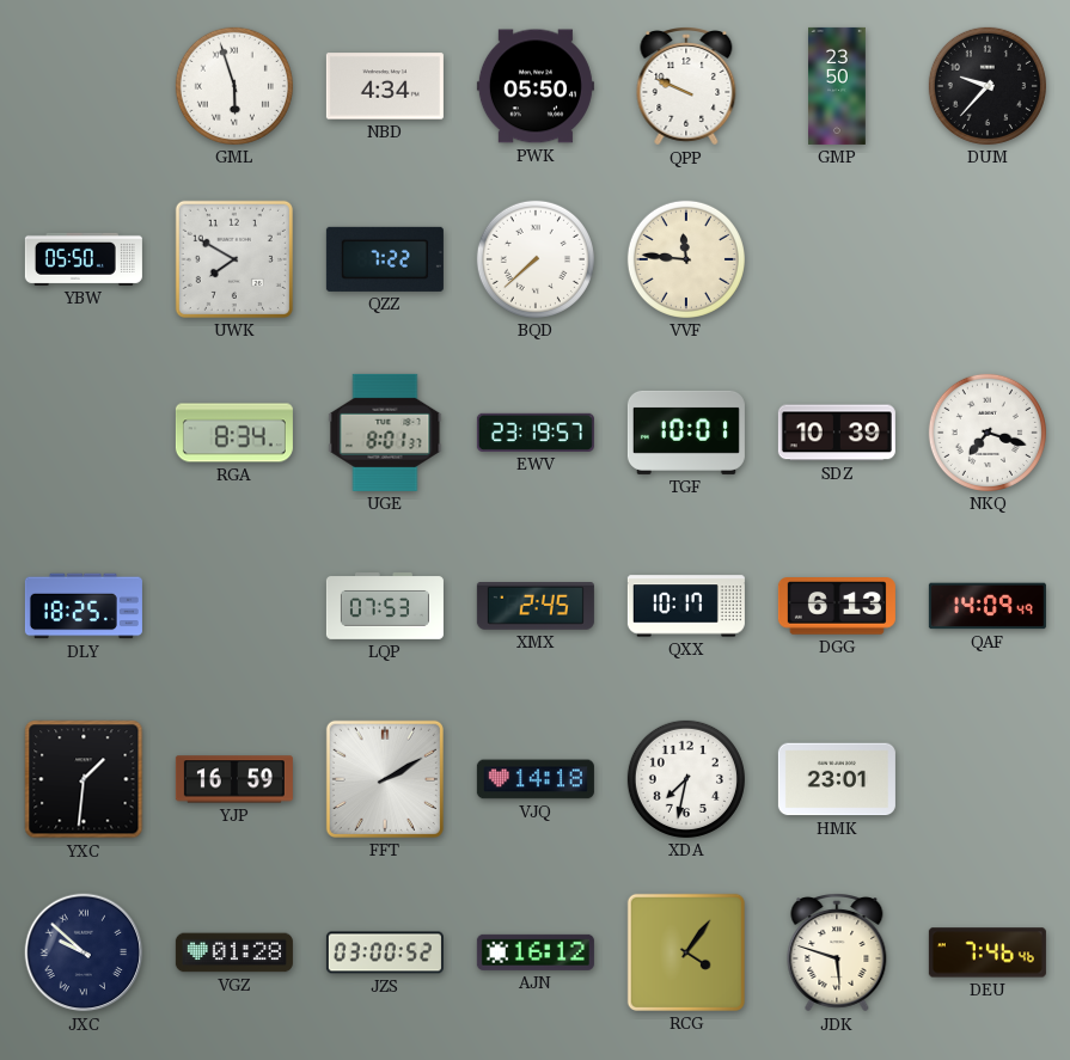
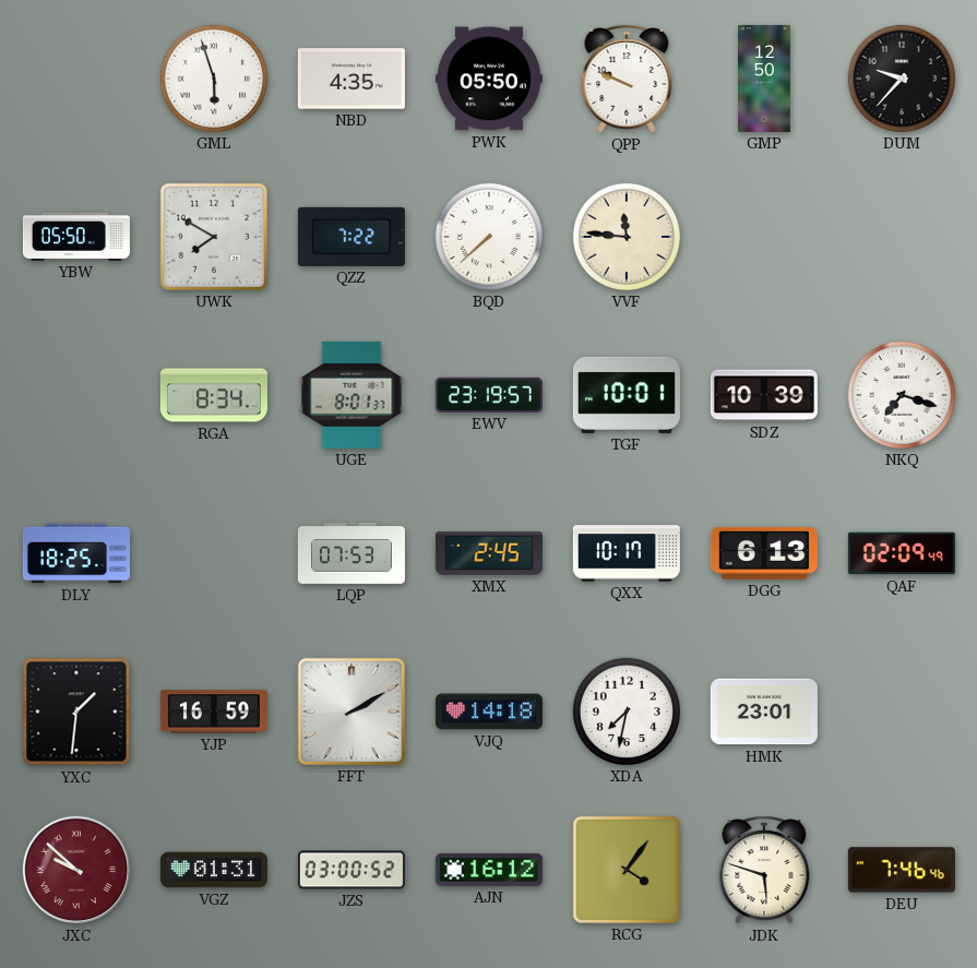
NBD: 4:34 -> 4:35 (352, 79)
GMP: 23:50 -> 12:50 (765, 79)
QAF: 14:09 -> 02:09 (902, 553)
JXC dial: navy -> burgundy (76, 870)
VGZ: 01:28 -> 01:31 (214, 870)
